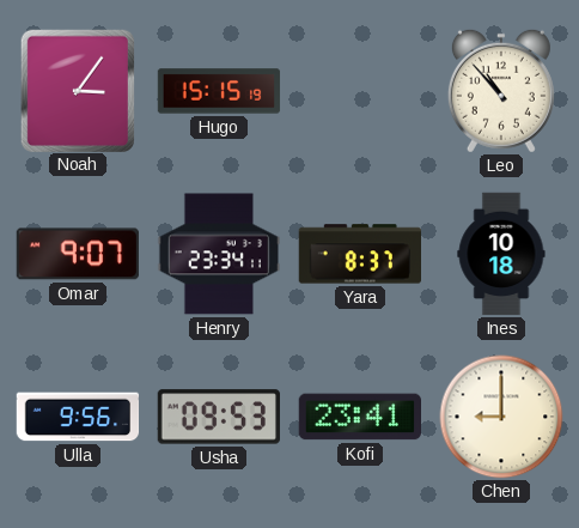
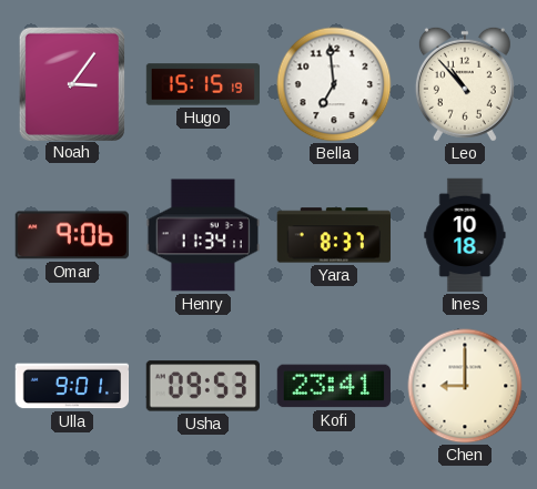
Bella: none -> 6:59 (334, 84)
Omar: 9:07 -> 9:06 (72, 235)
Henry: 23:34 -> 11:34 (203, 235)
Ulla: 9:56 -> 9:01 (72, 386)
